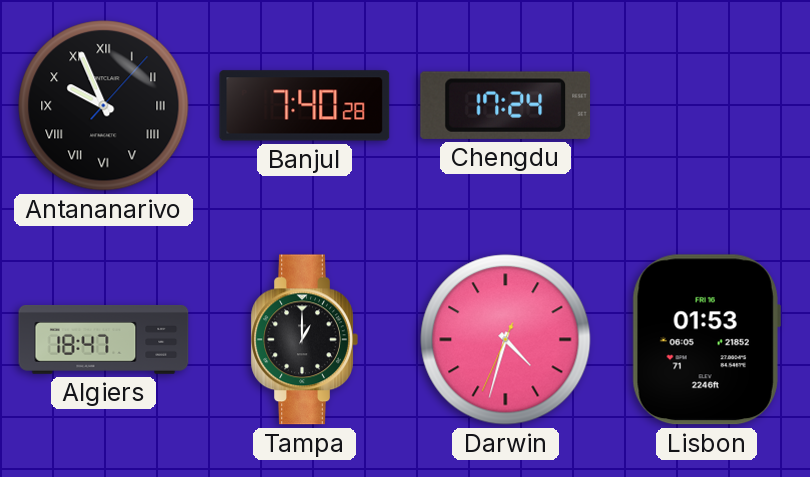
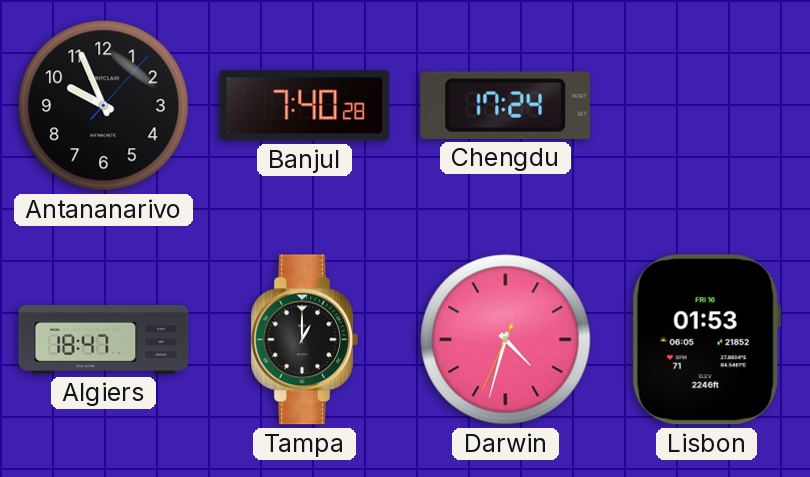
Antananarivo numerals: Roman -> Arabic (104, 106)
